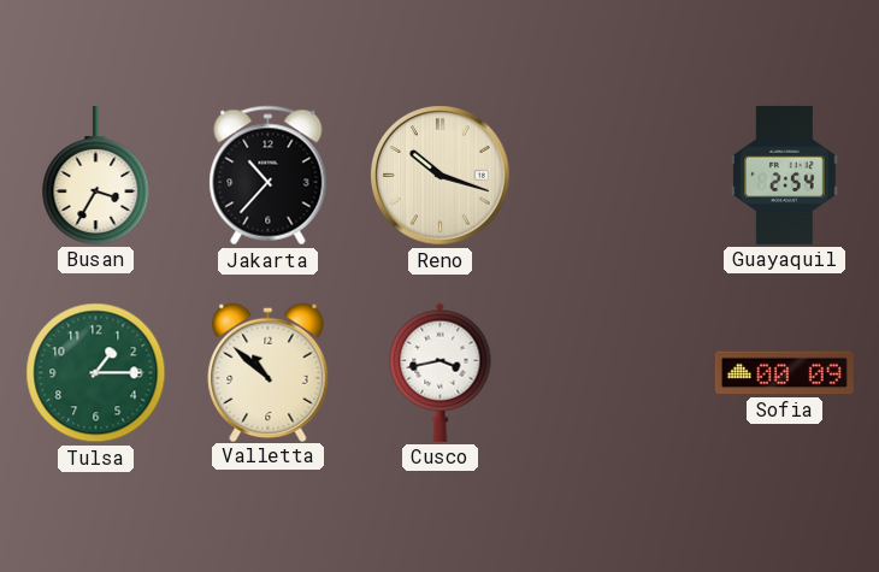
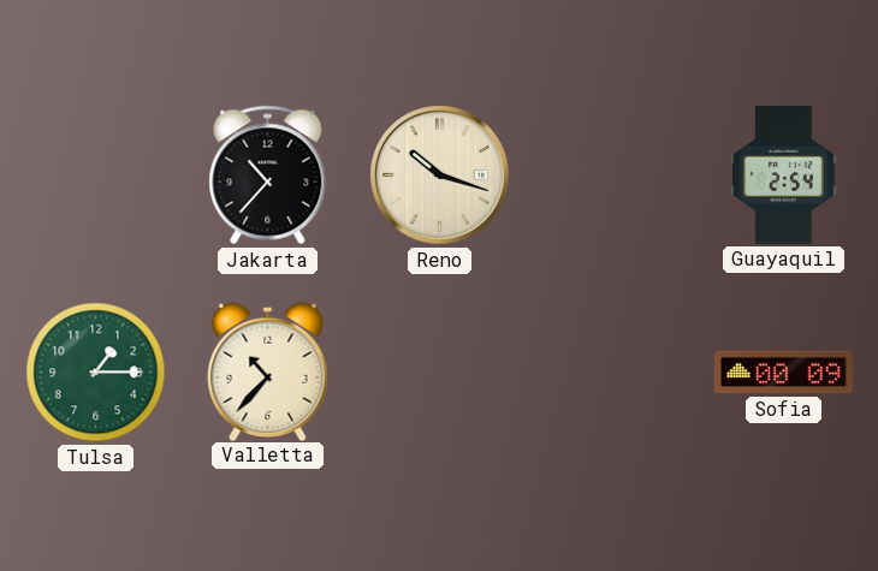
Busan: 3:35 -> none (96, 175)
Valletta: 10:52 -> 10:37 (268, 371)
Cusco: 3:43 -> none (441, 372)
